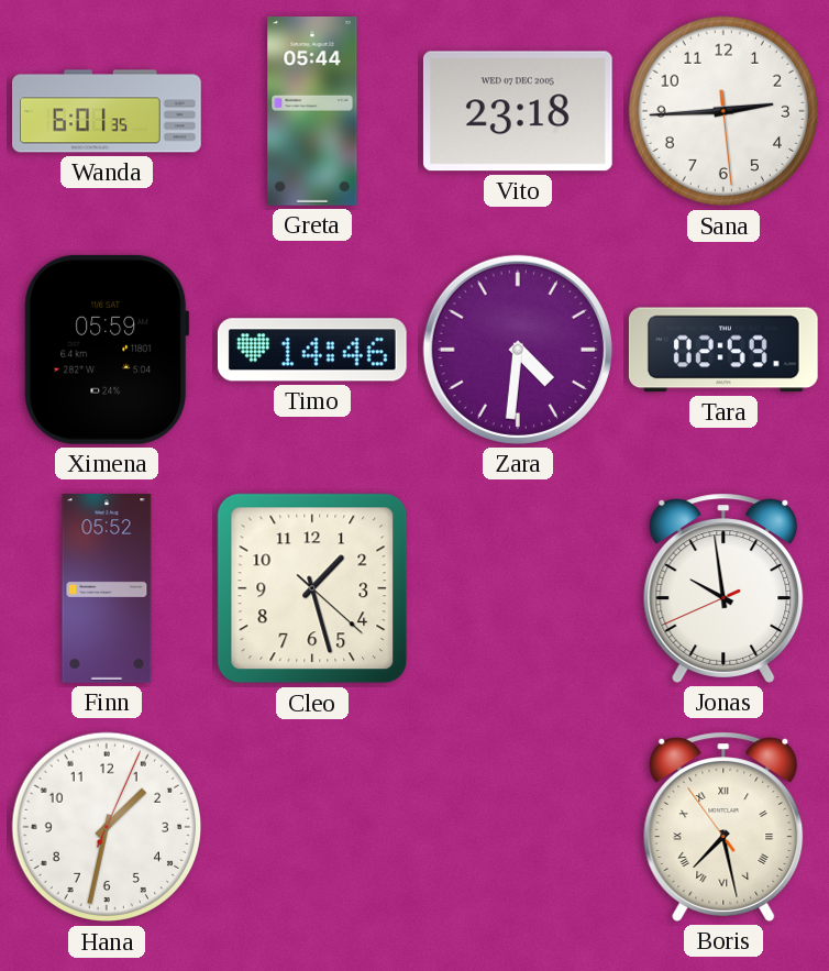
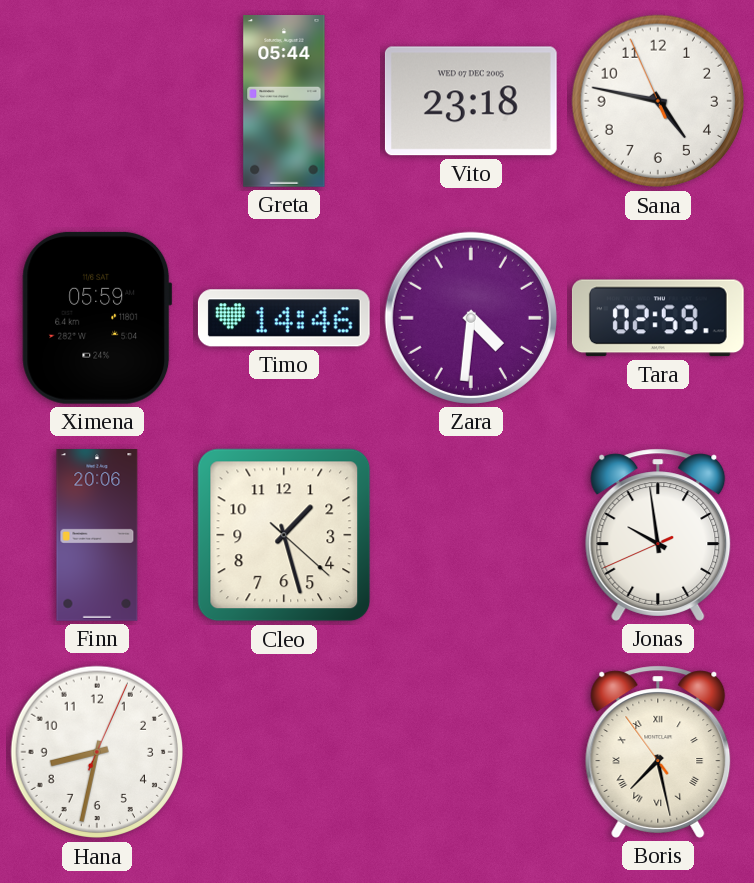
Wanda: 6:01 -> none (108, 111)
Sana: 2:44 -> 4:46 (658, 101)
Finn: 05:52 -> 20:06 (97, 536)
Hana: 1:32 -> 8:32 (97, 752)
